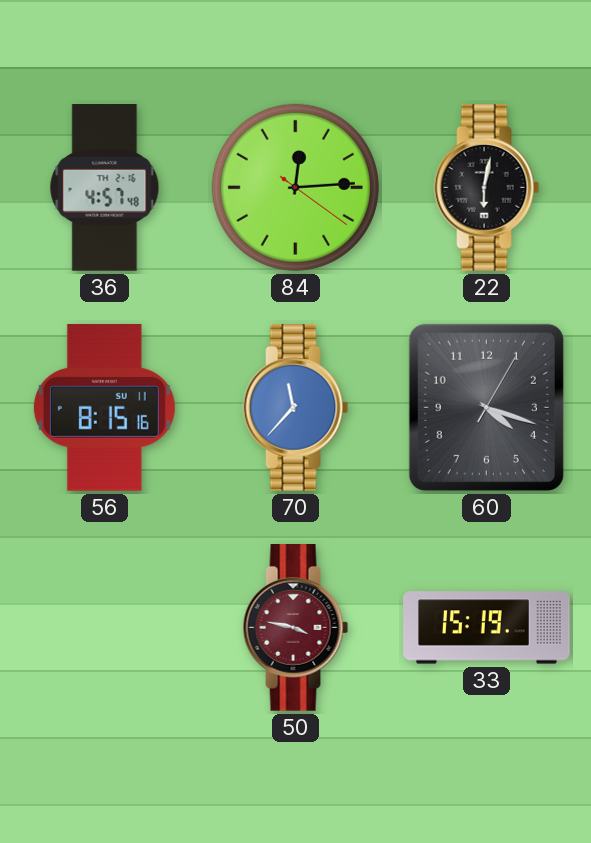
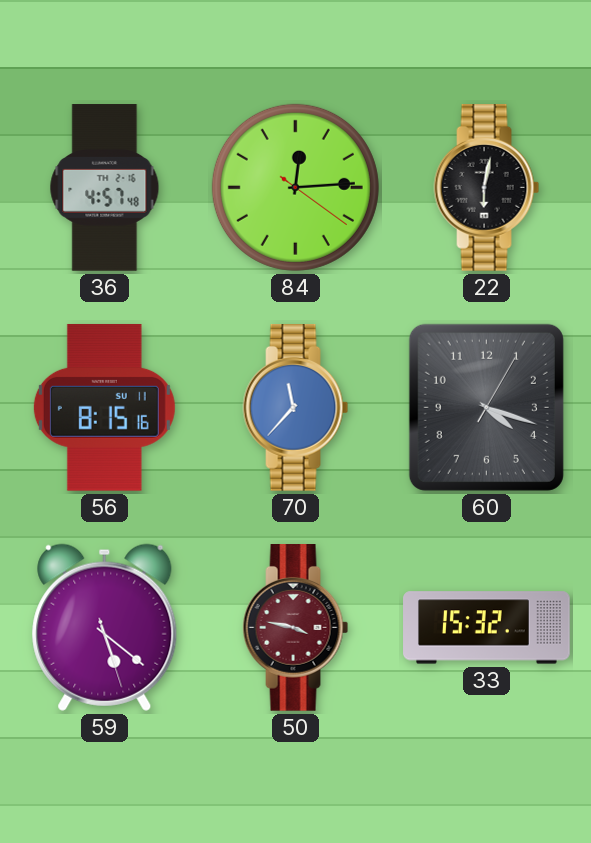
59: none -> 5:21 (105, 627)
33: 15:19 -> 15:32 (487, 628)
